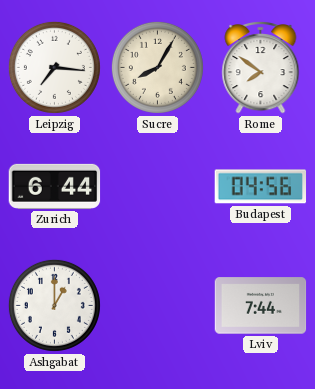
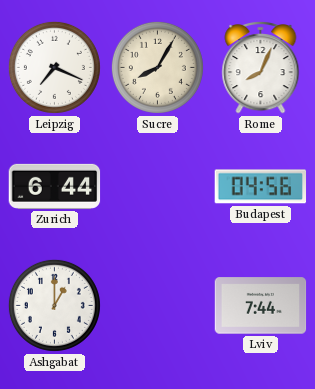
Leipzig: 7:16 -> 7:19 (54, 67)
Rome: 7:51 -> 8:04 (261, 68)
